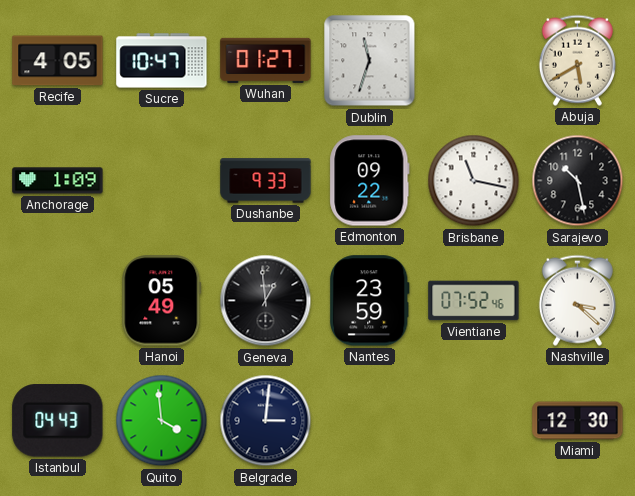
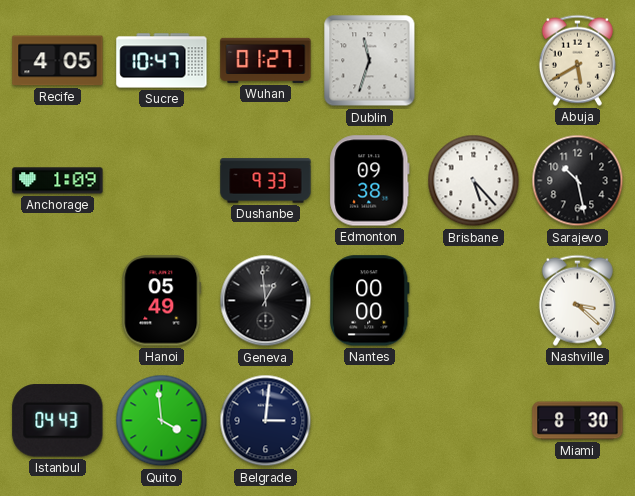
Edmonton: 09:22 -> 09:38 (370, 181)
Brisbane: 11:17 -> 5:23 (474, 181)
Nantes: 23:59 -> 00:00 (370, 301)
Vientiane: 07:52 -> none (474, 301)
Miami: 12:30 -> 8:30 (578, 421)
